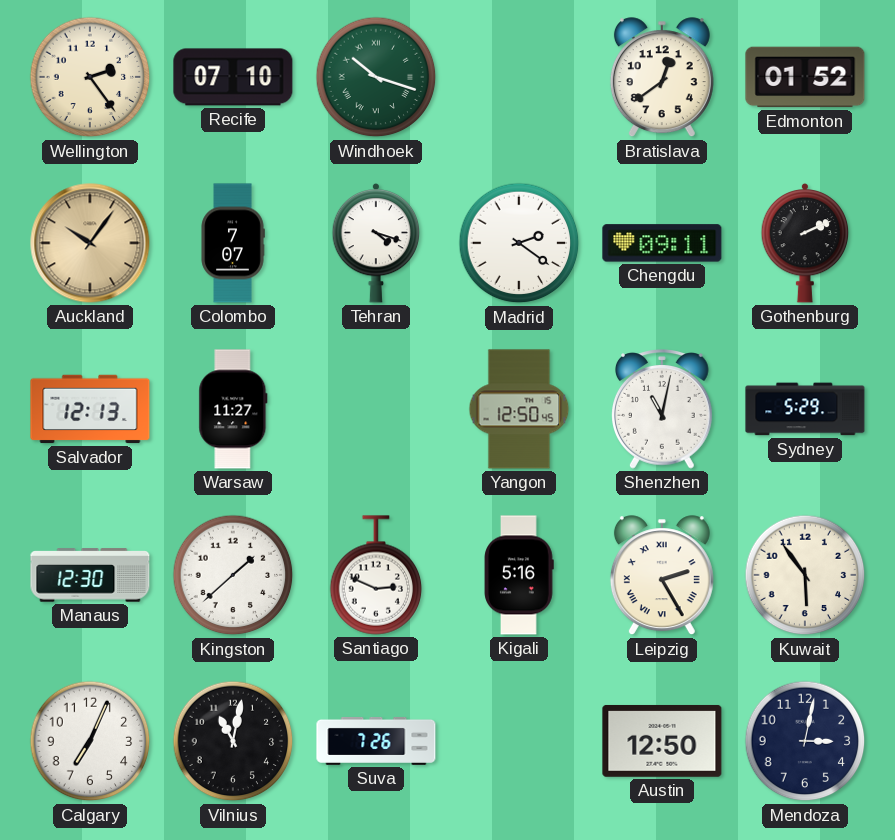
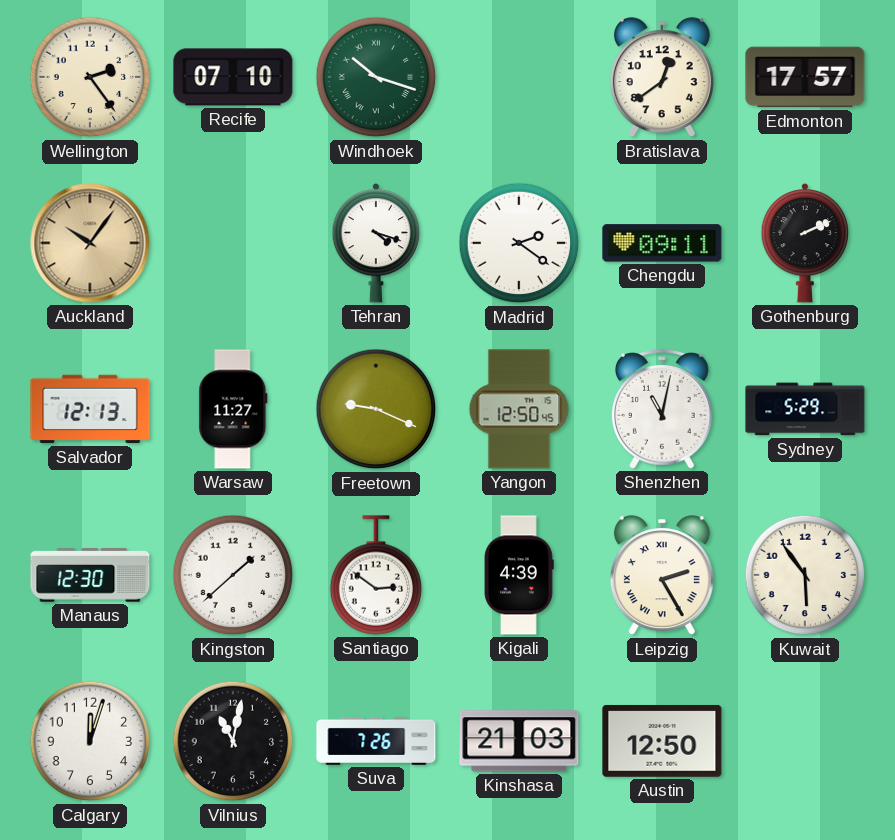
Edmonton: 01:52 -> 17:57 (805, 77)
Colombo: 7:07 -> none (233, 243)
Freetown: none -> 9:19 (376, 409)
Santiago: 2:49 -> 2:51 (376, 575)
Kigali: 5:16 -> 4:39 (519, 575)
Calgary: 7:04 -> 12:03 (90, 741)
Kinshasa: none -> 21:03 (519, 741)
Mendoza: 3:02 -> none (805, 741)
